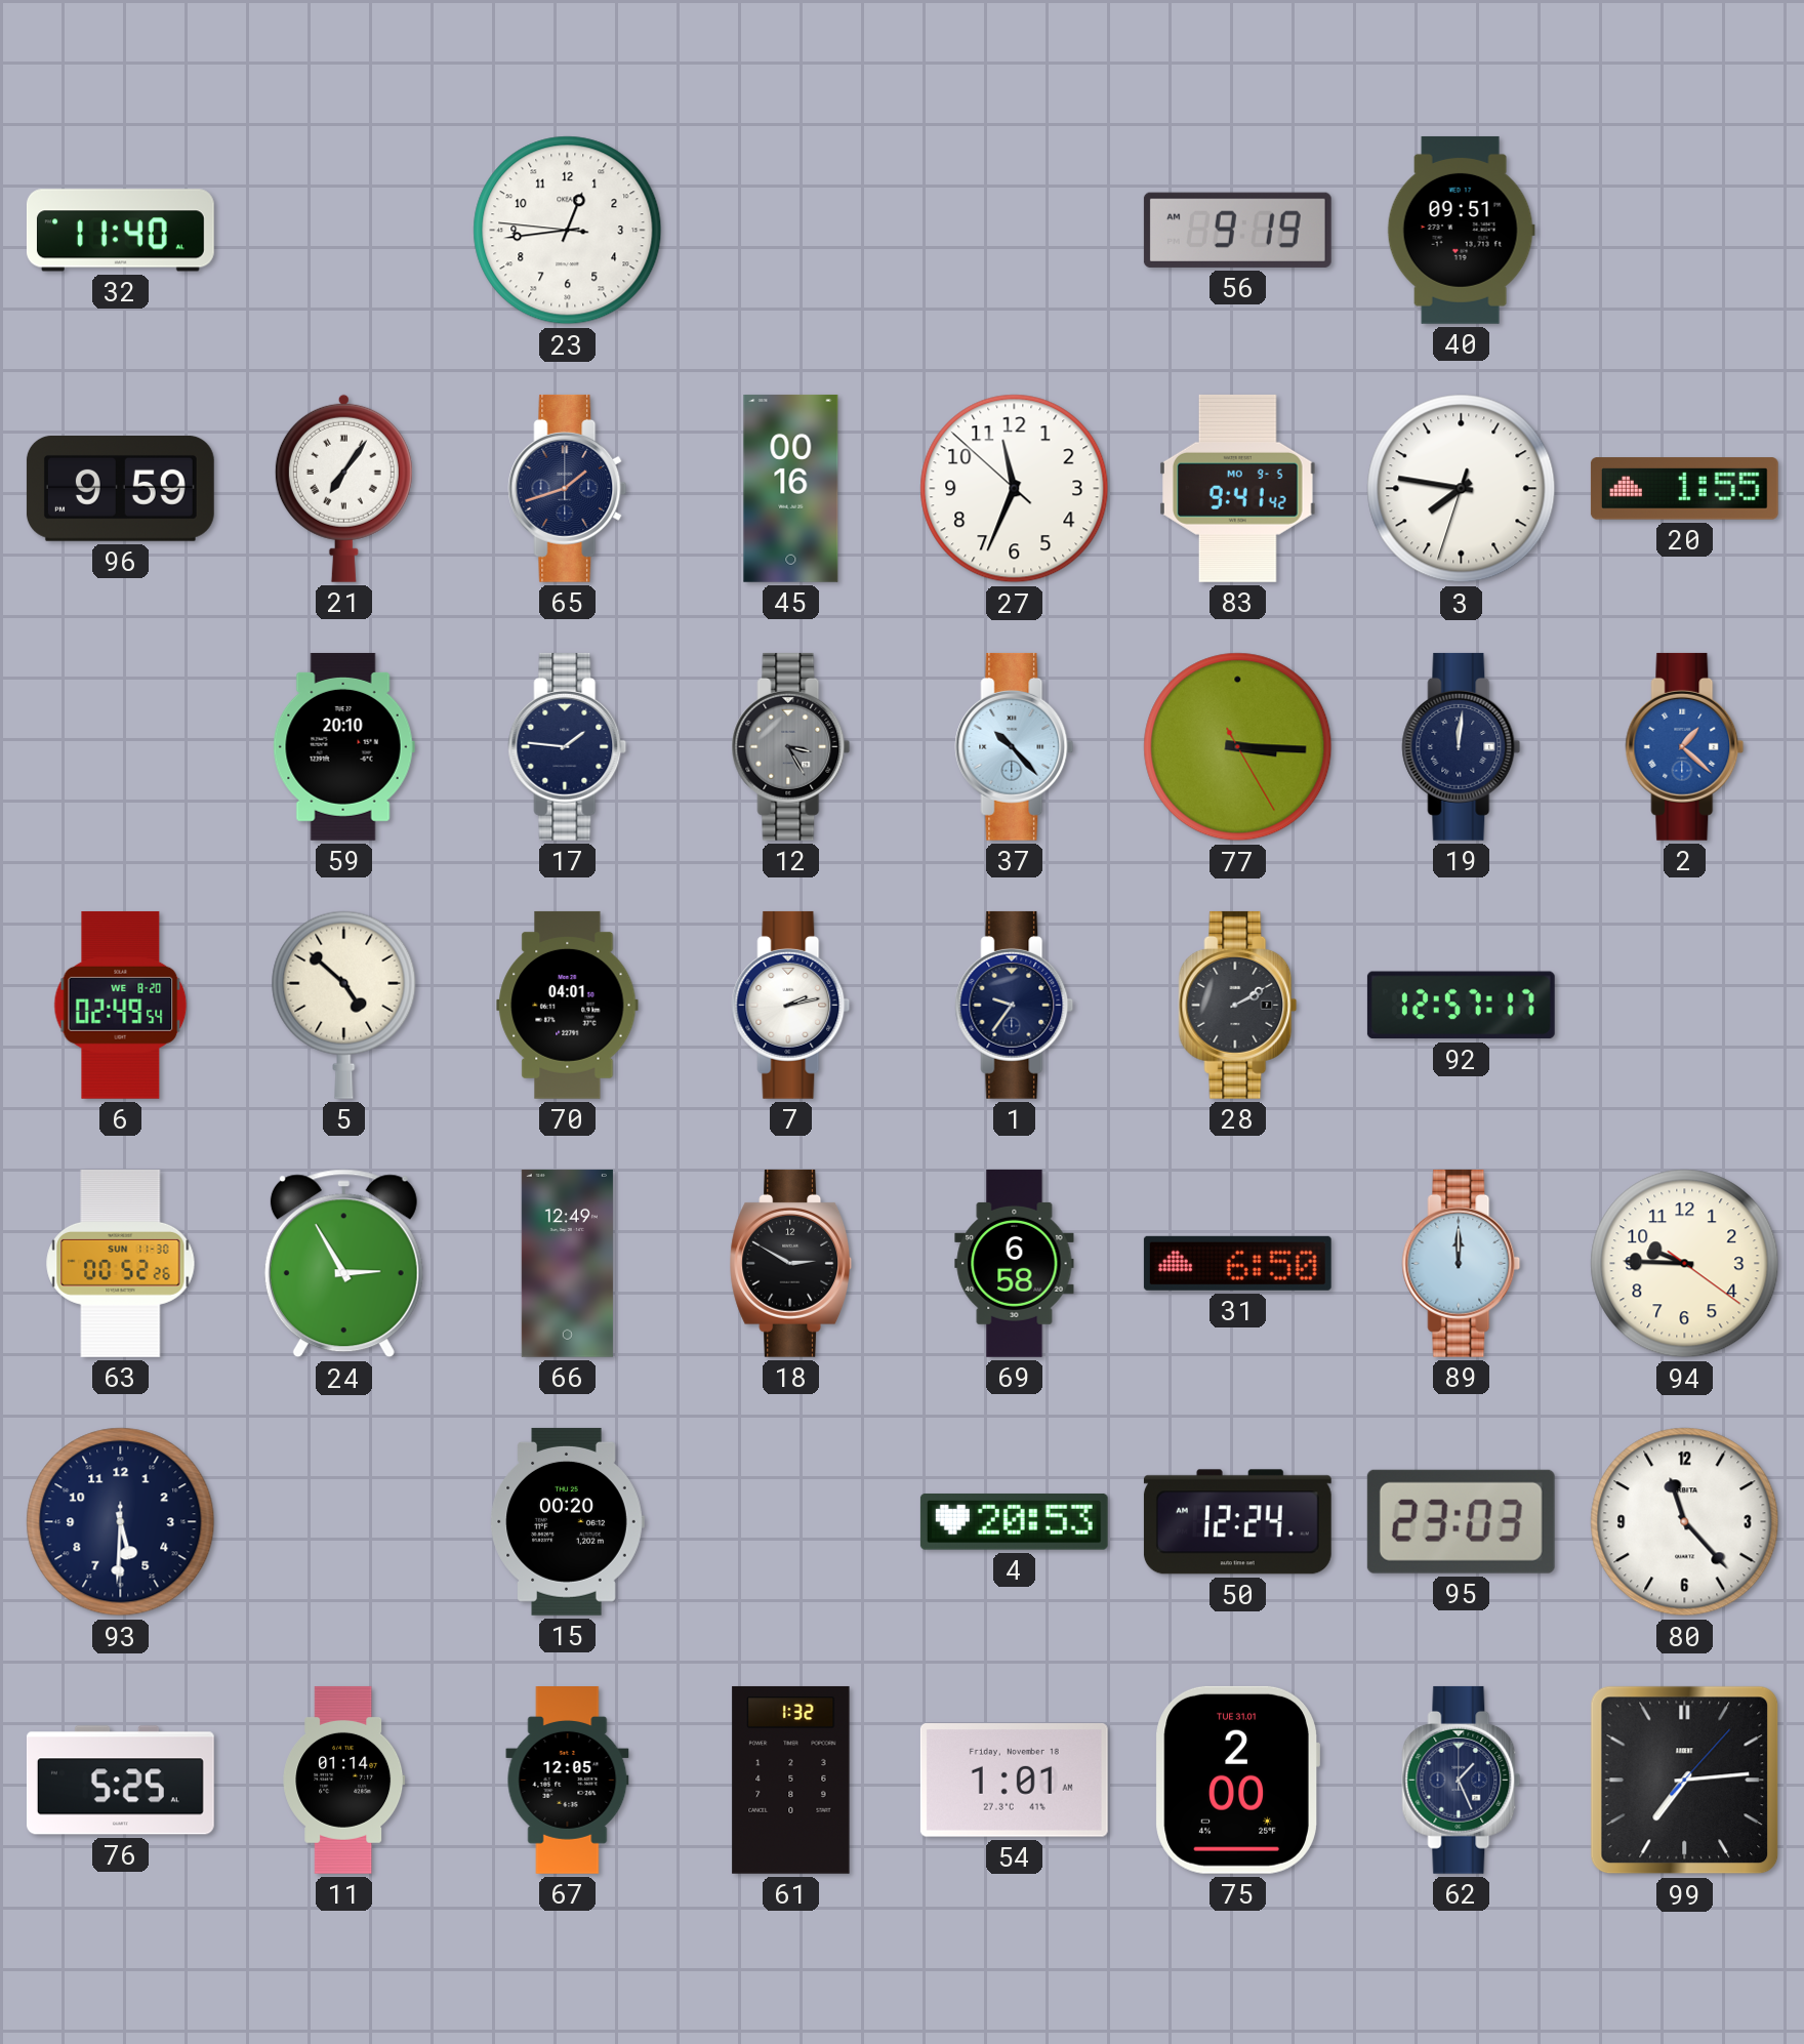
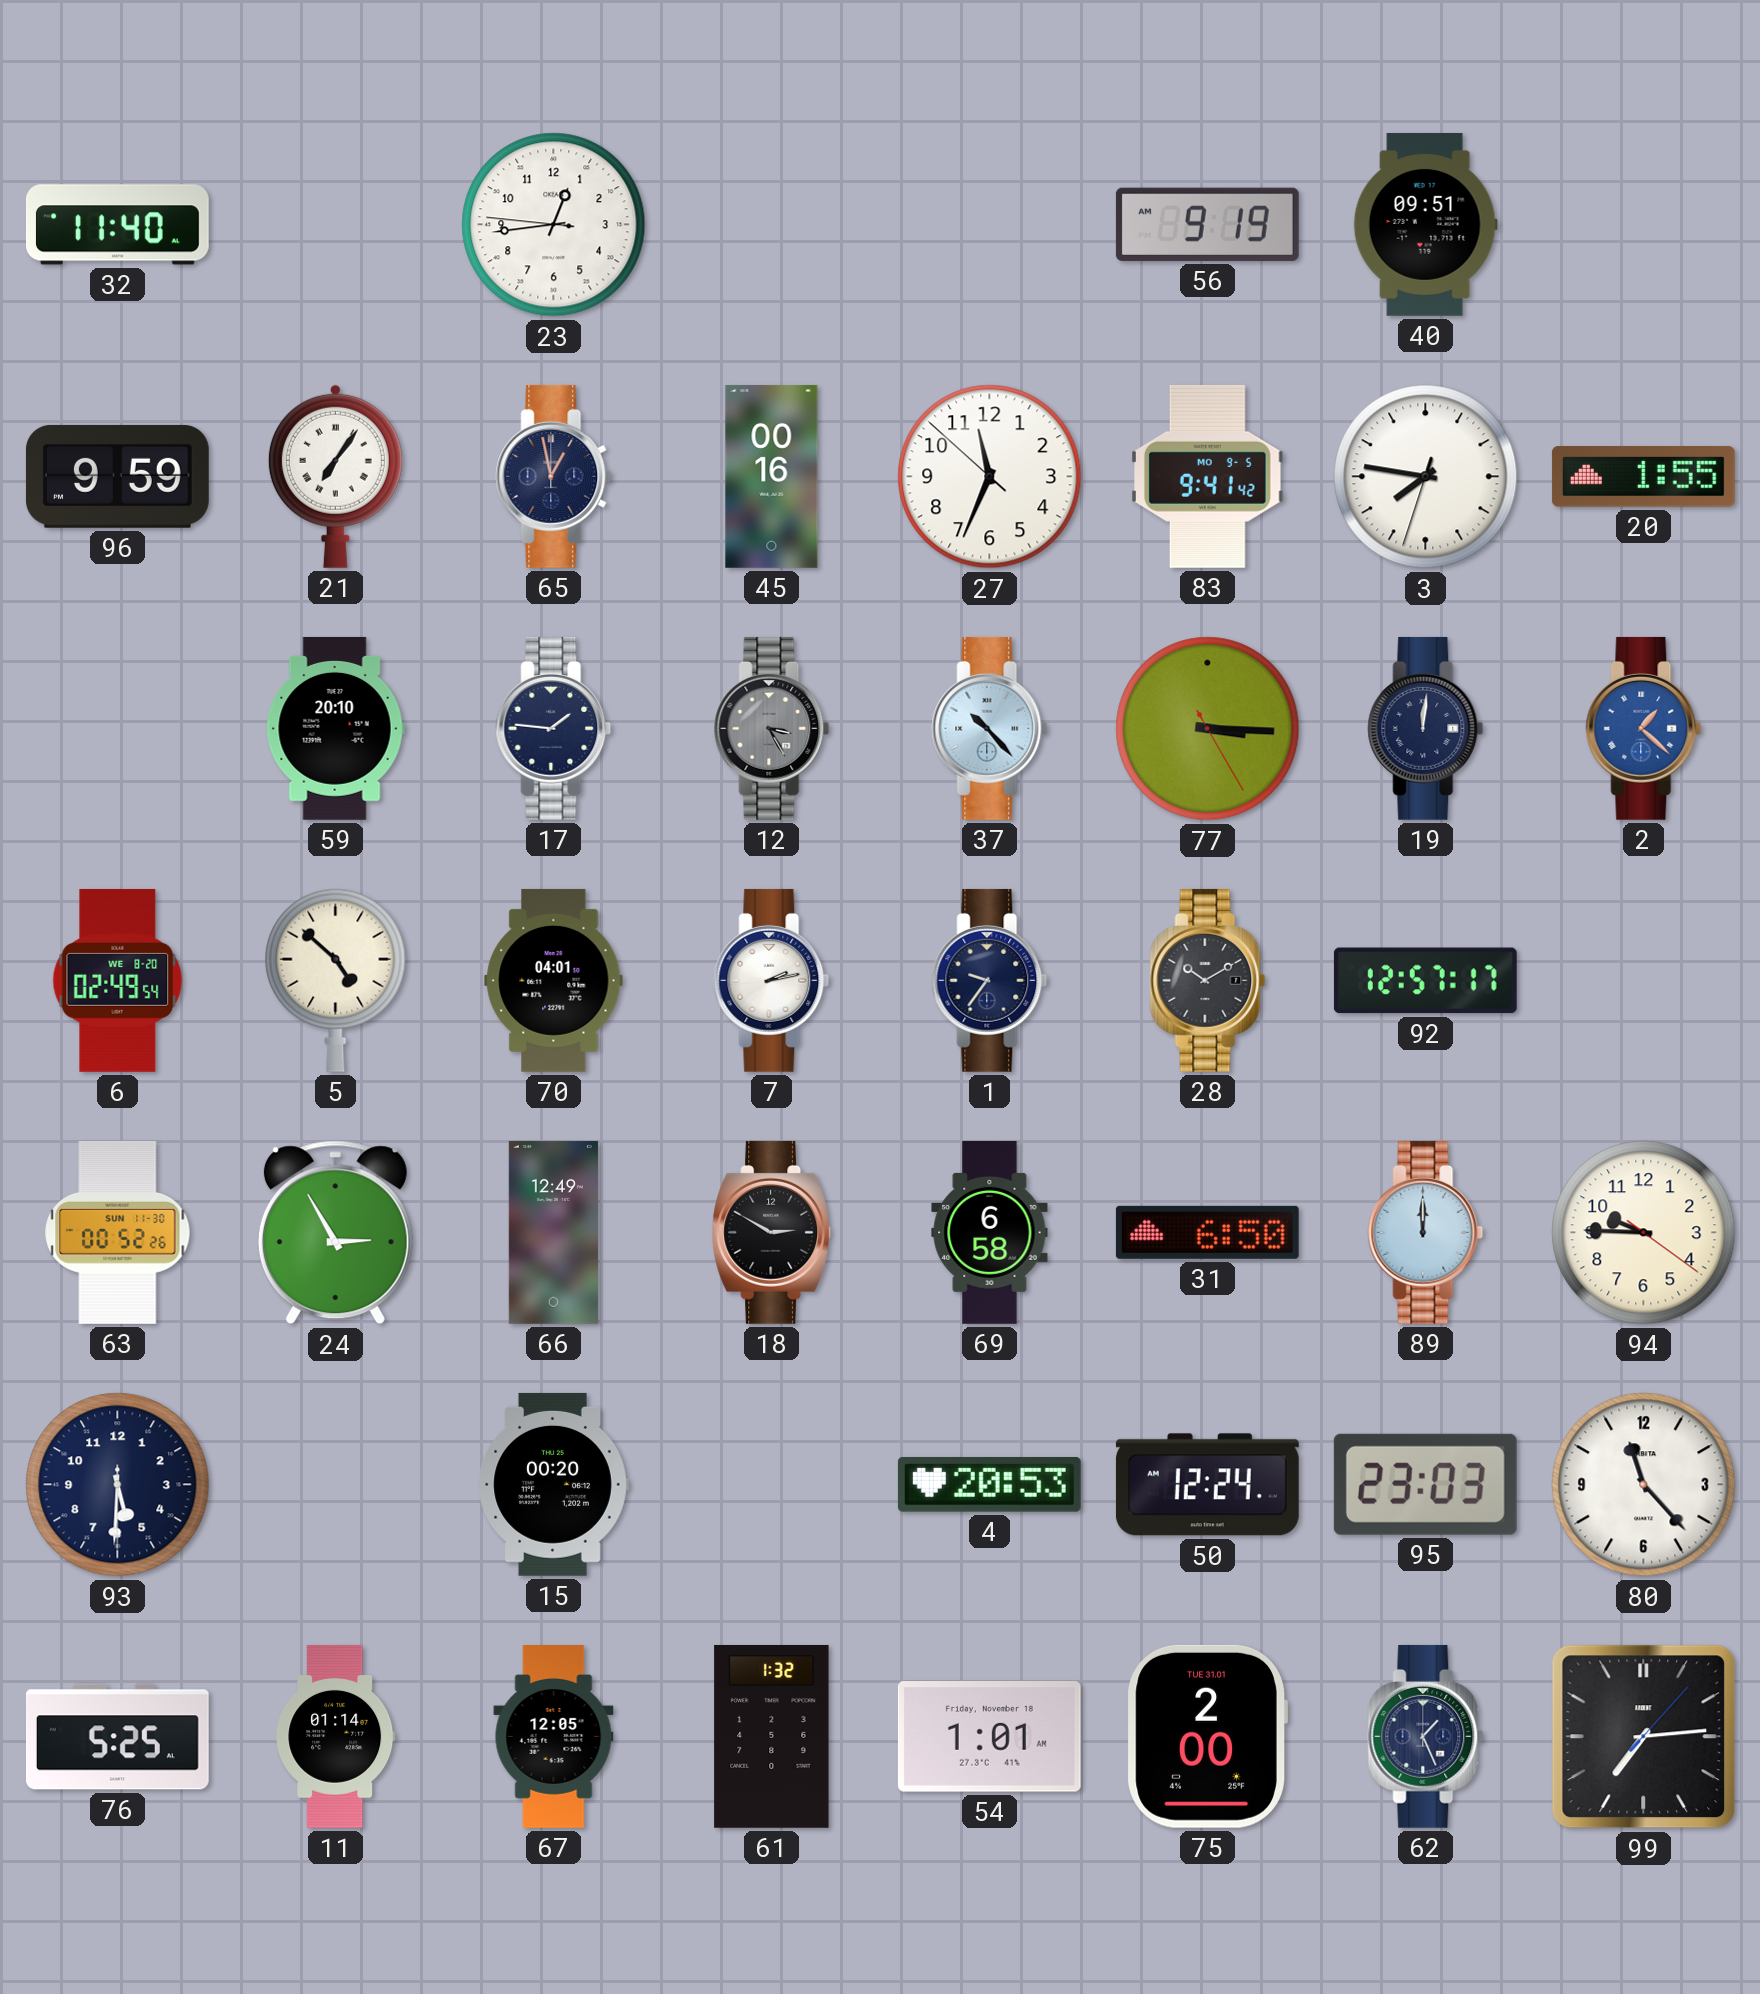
65: 1:42 -> 12:58 (554, 476)
28: 2:10 -> 10:10 (1208, 980)
